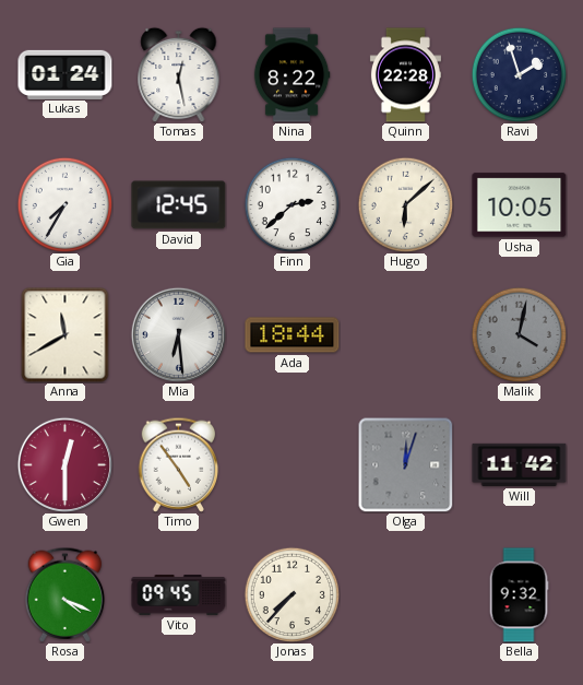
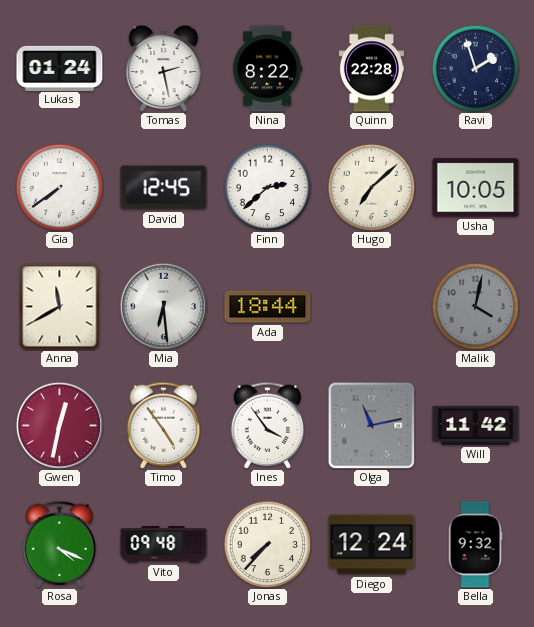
Tomas: 12:28 -> 2:28 (164, 68)
Gia: 7:35 -> 7:39 (59, 187)
Hugo: 6:08 -> 7:08 (371, 187)
Gwen: 12:30 -> 12:32 (59, 425)
Ines: none -> 3:54 (268, 425)
Olga: 12:03 -> 11:13 (371, 425)
Vito: 09:45 -> 09:48 (164, 545)
Diego: none -> 12:24 (372, 545)
